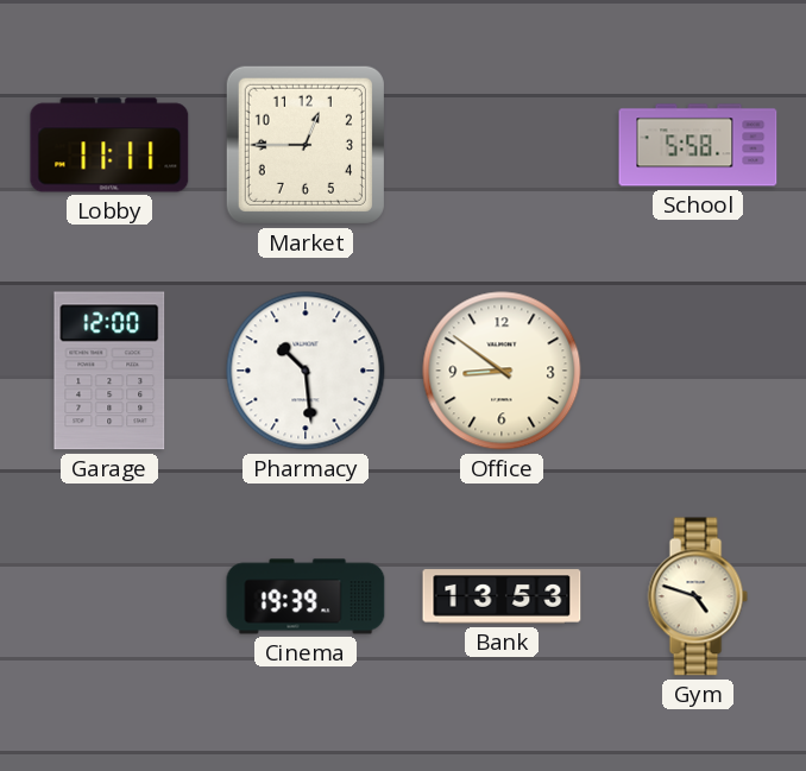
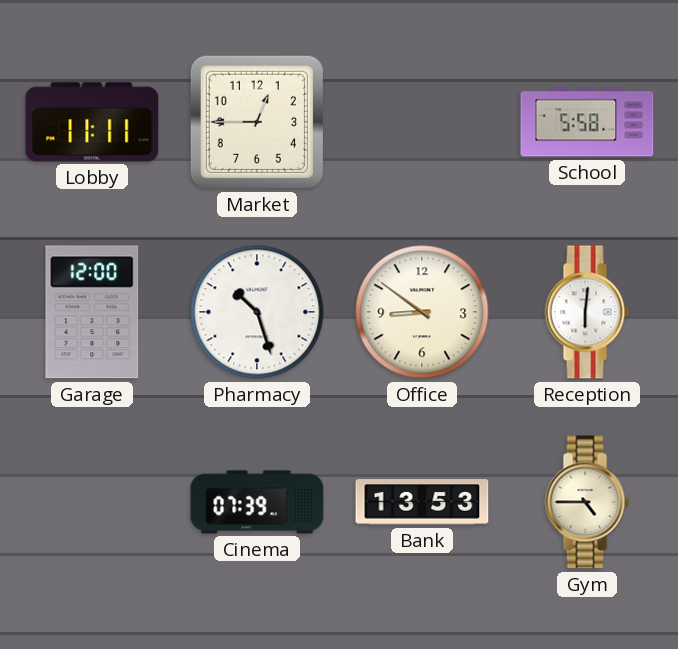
Pharmacy: 10:29 -> 10:27 (257, 312)
Reception: none -> 6:01 (587, 312)
Cinema: 19:39 -> 07:39 (257, 502)
Gym: 4:48 -> 4:45 (587, 502)
